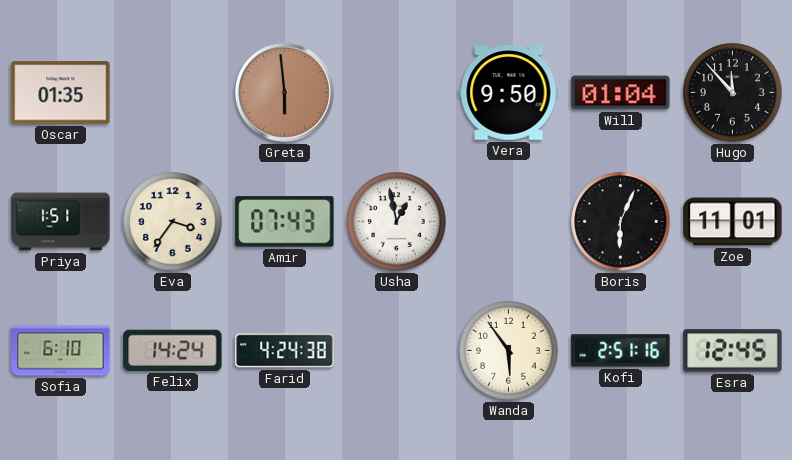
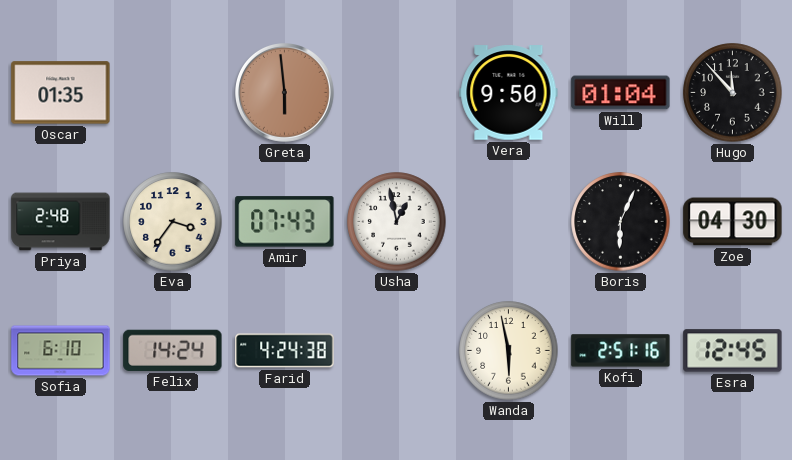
Priya: 1:51 -> 2:48 (61, 222)
Zoe: 11:01 -> 04:30 (733, 222)
Wanda: 5:54 -> 5:58 (509, 351)
